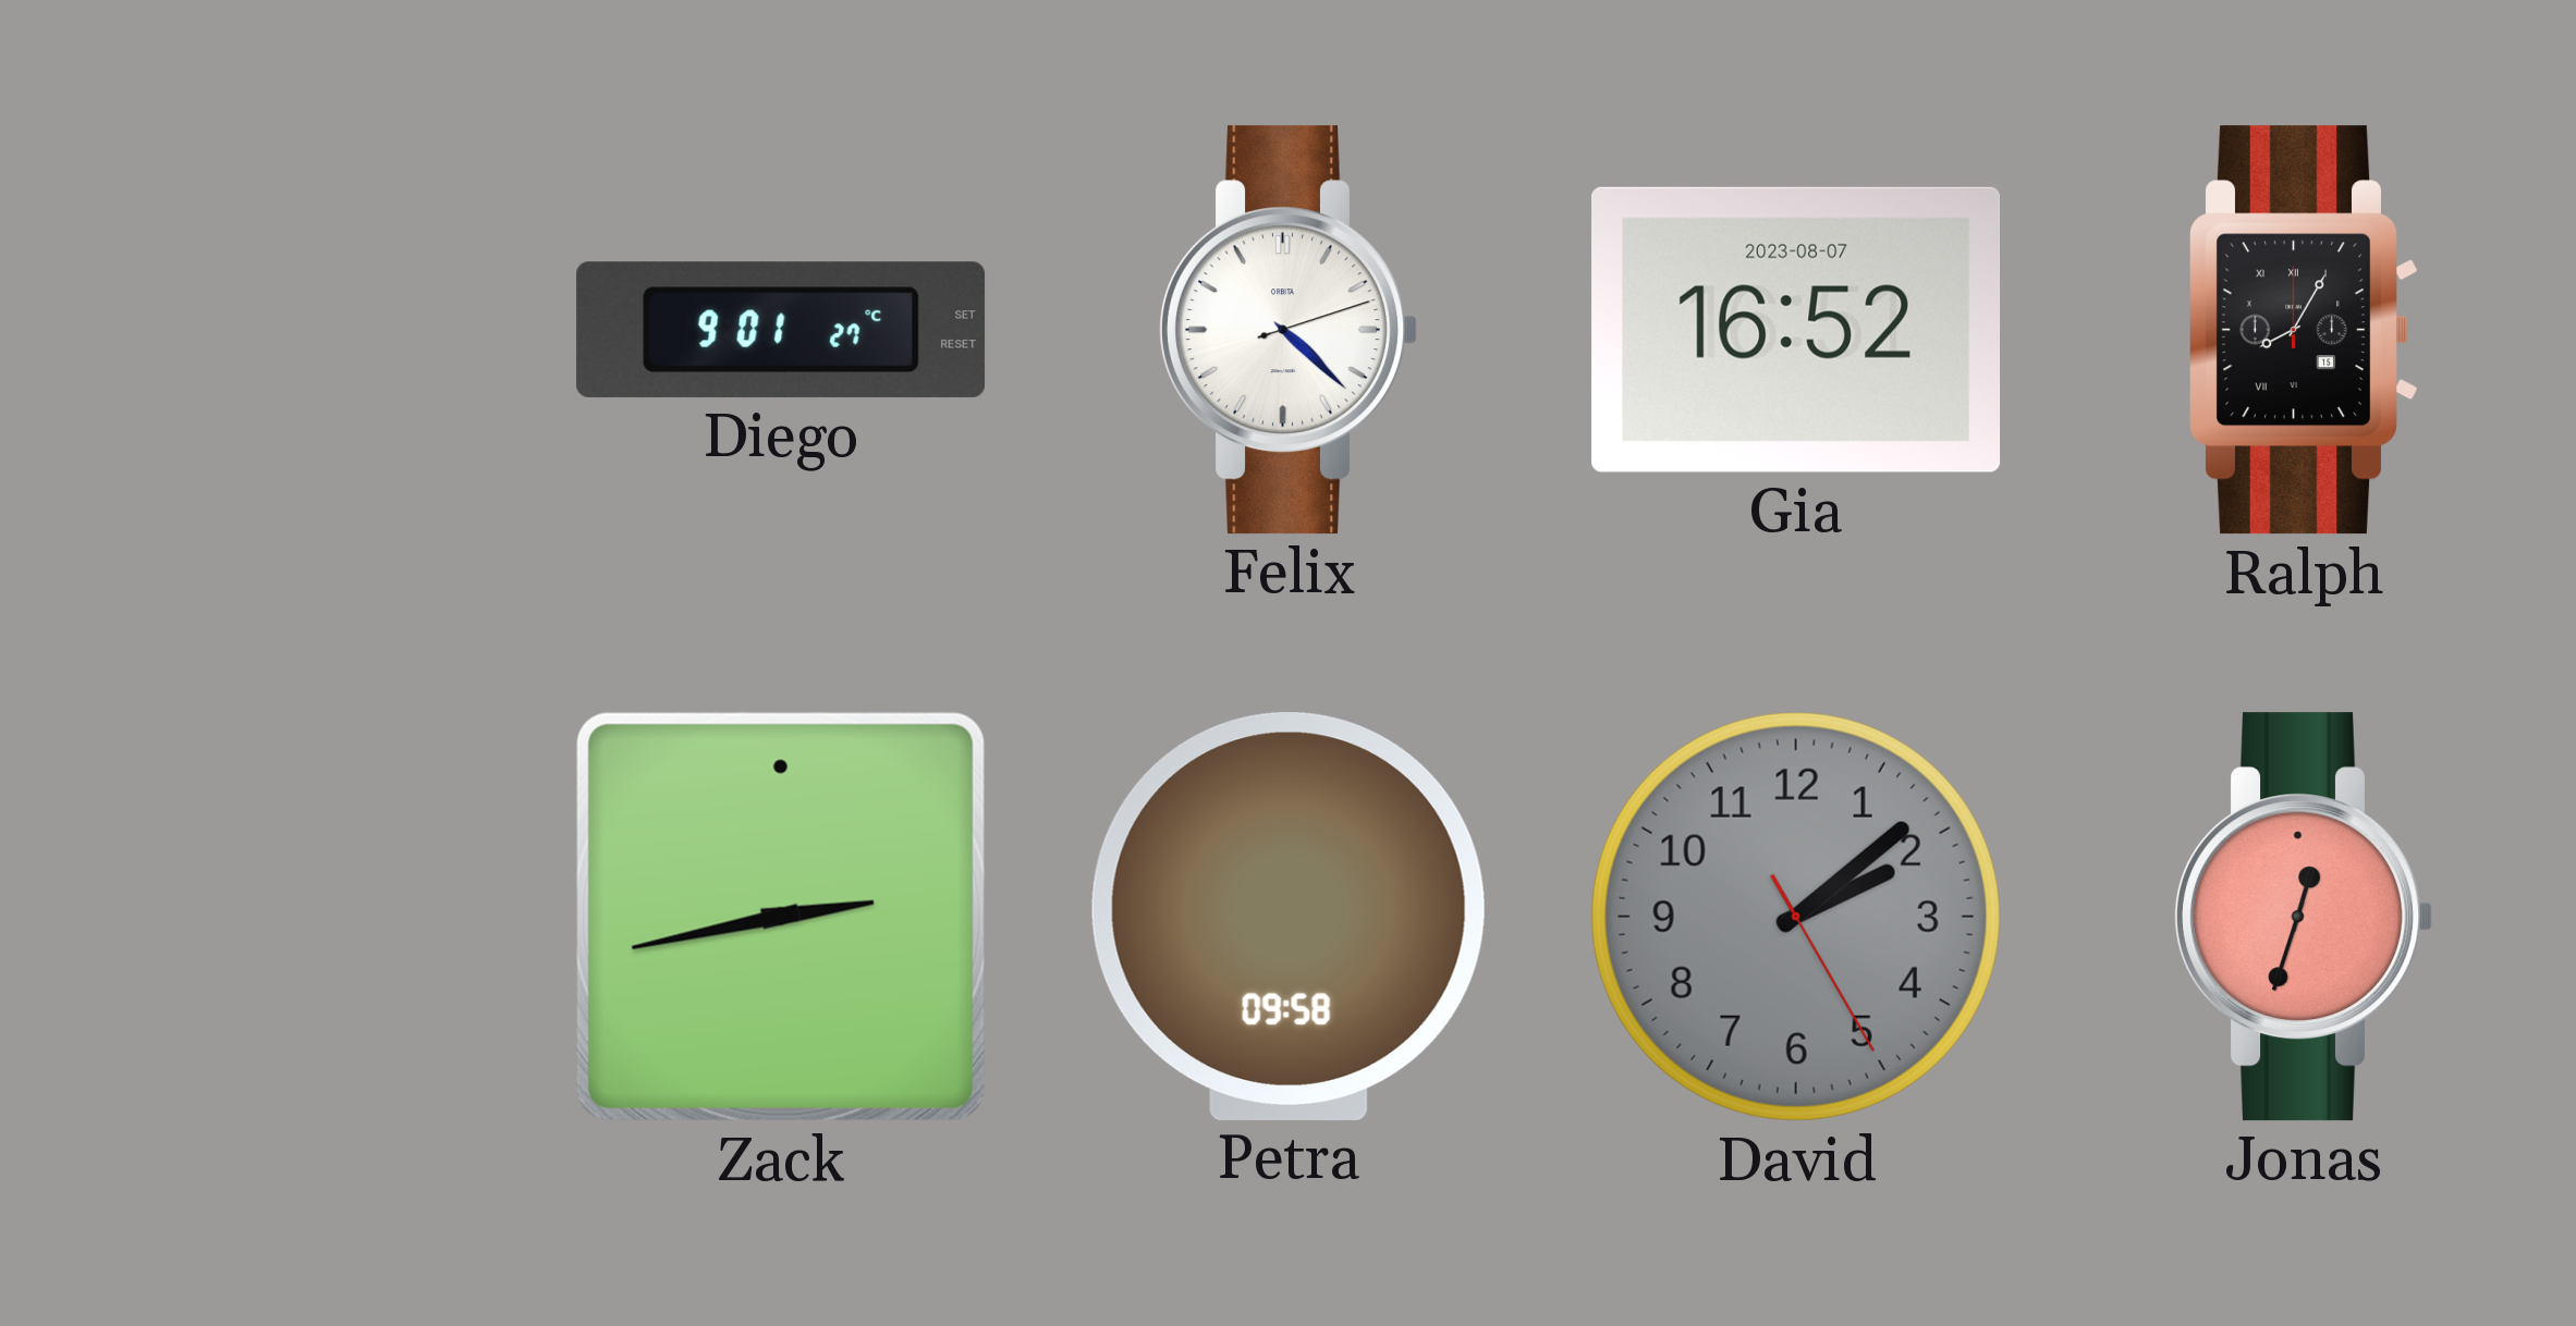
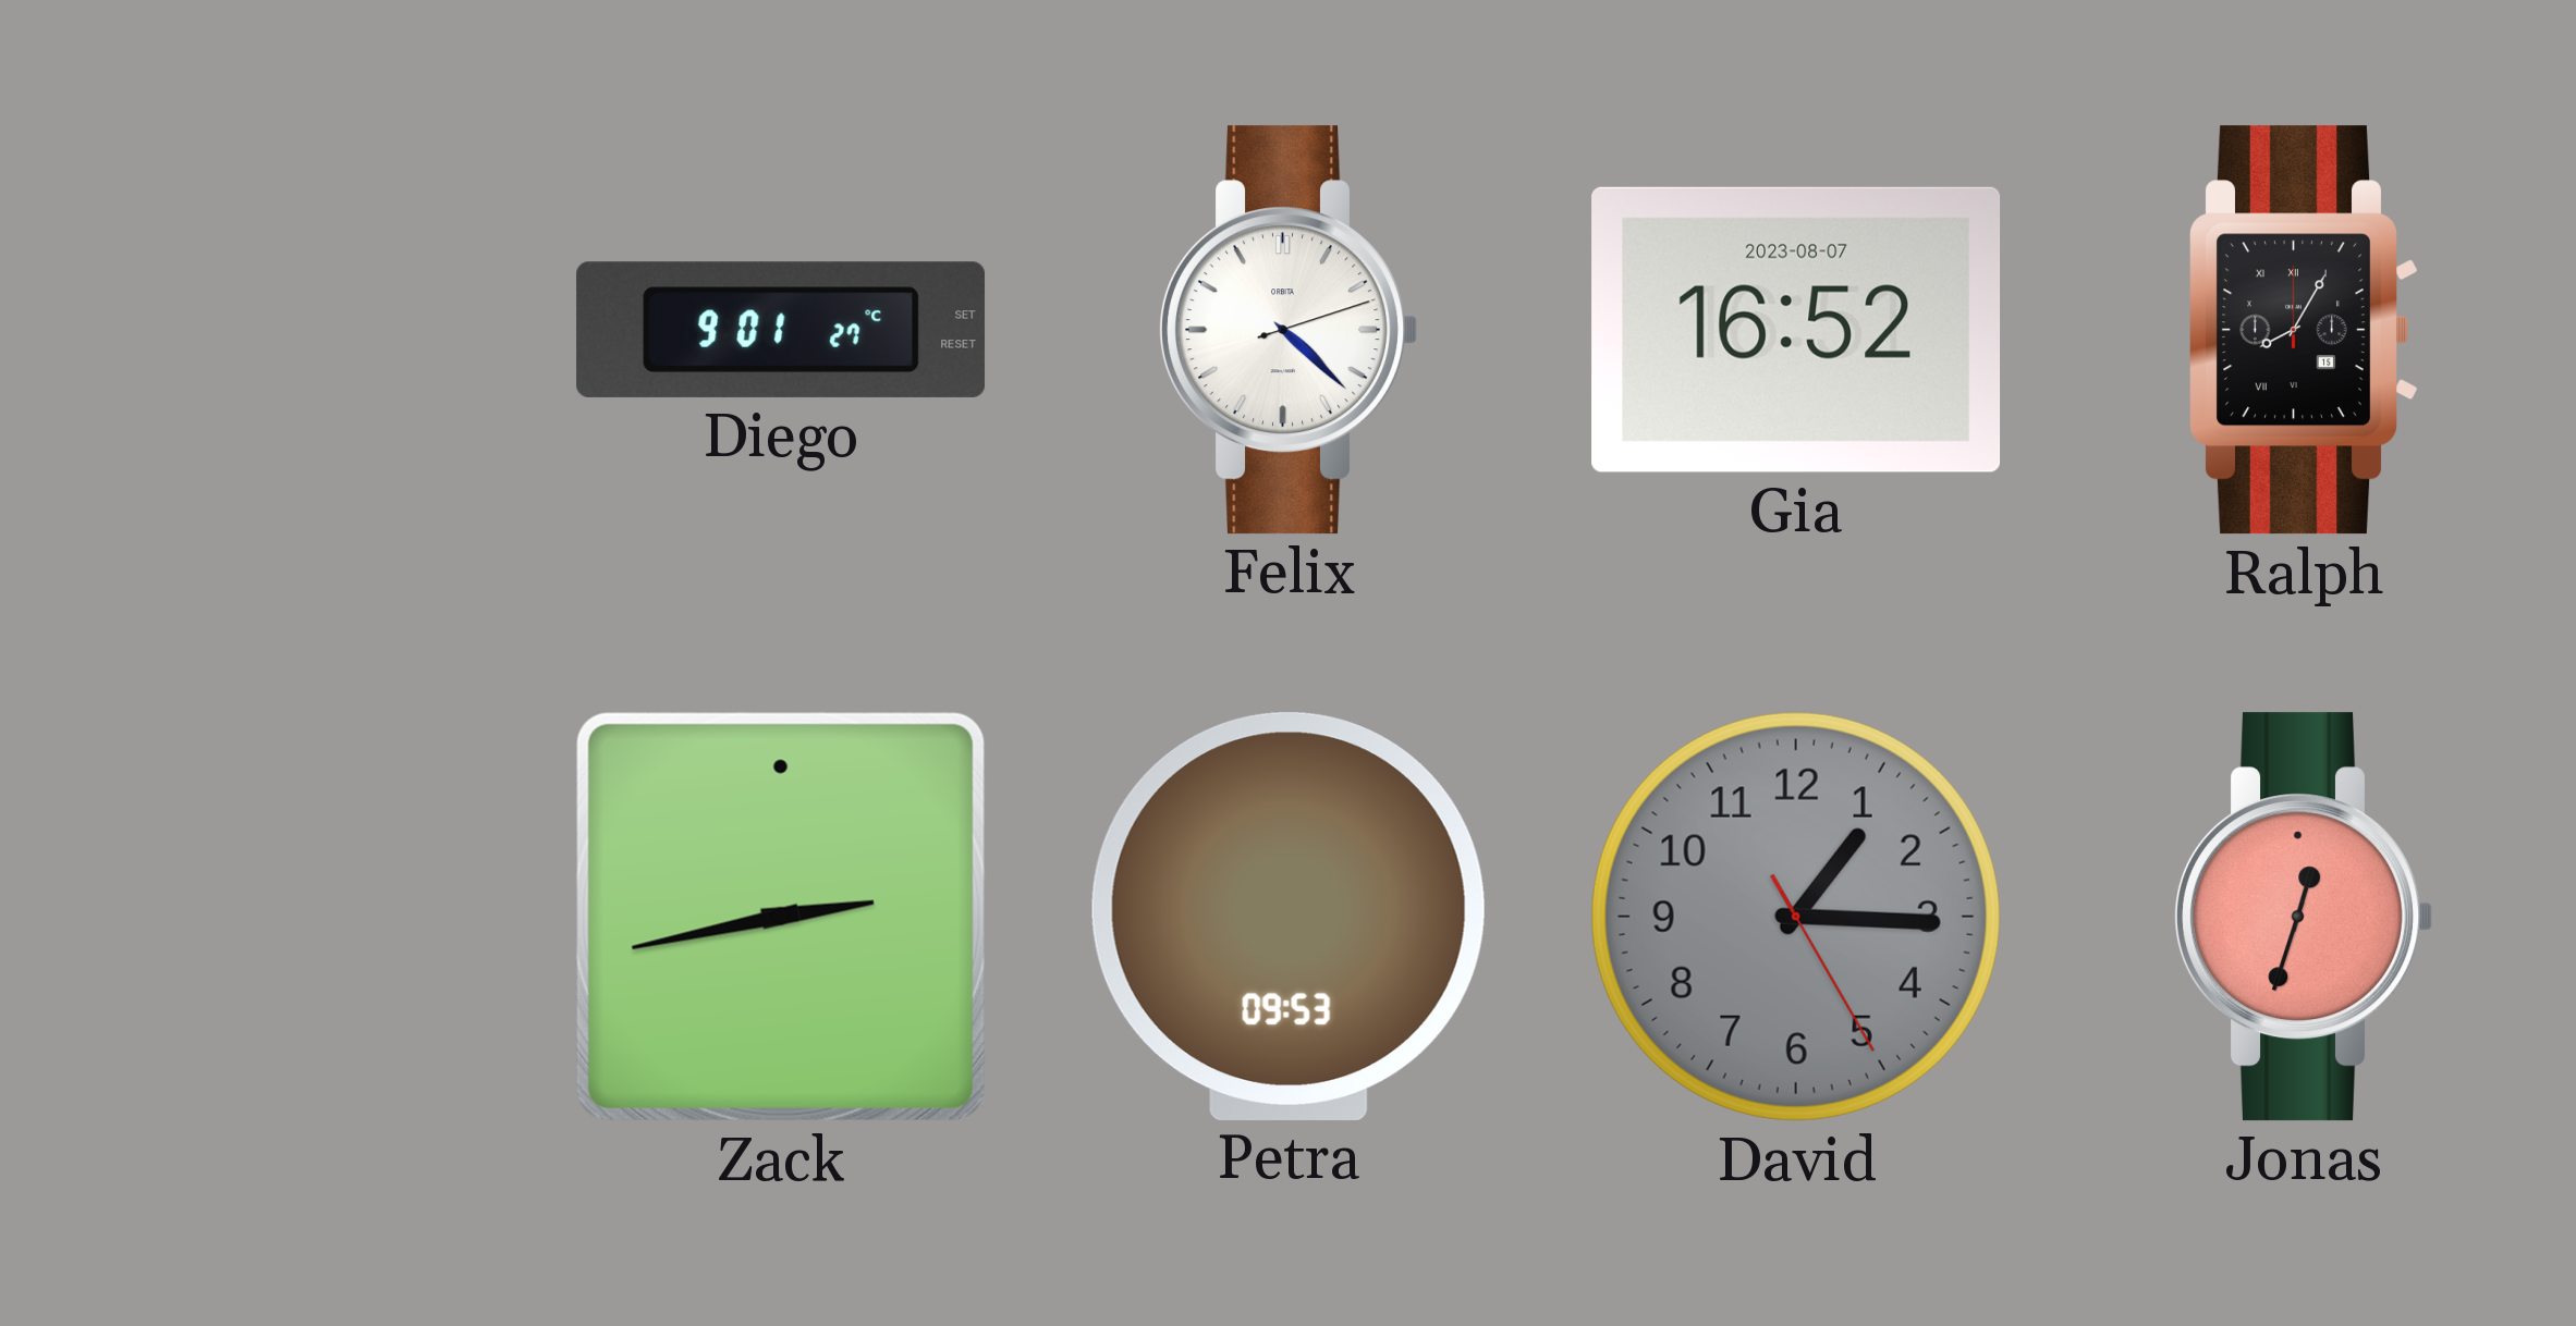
Petra: 09:58 -> 09:53 (1289, 916)
David: 2:08 -> 1:15 (1796, 917)
